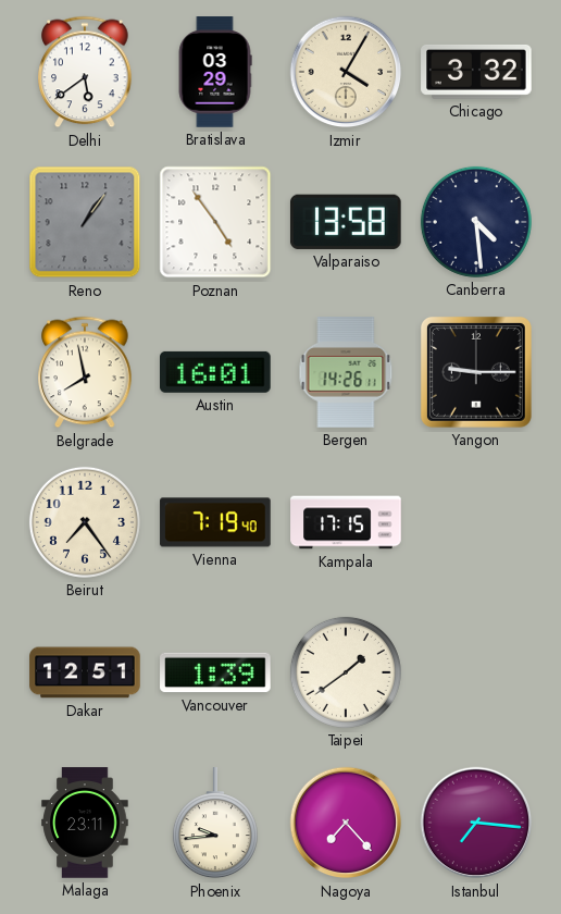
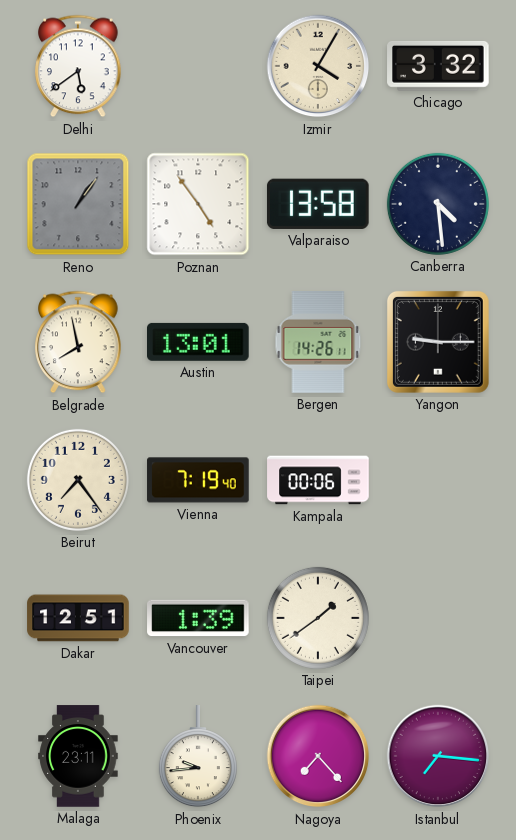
Bratislava: 03:29 -> none (215, 72)
Austin: 16:01 -> 13:01 (199, 342)
Kampala: 17:15 -> 00:06 (318, 480)
